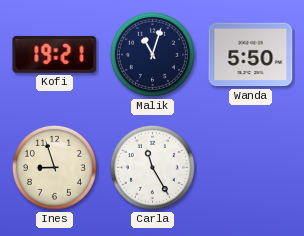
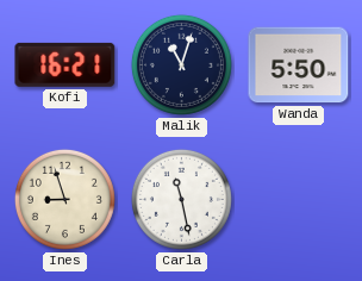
Kofi: 19:21 -> 16:21 (65, 64)
Carla: 11:25 -> 11:28 (181, 199)
